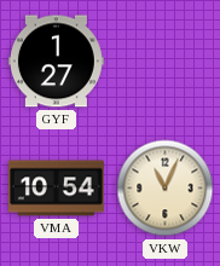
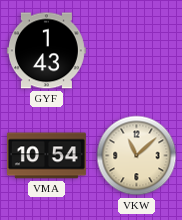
GYF: 1:27 -> 1:43 (46, 51)
VKW: 11:04 -> 11:08 (137, 156)
